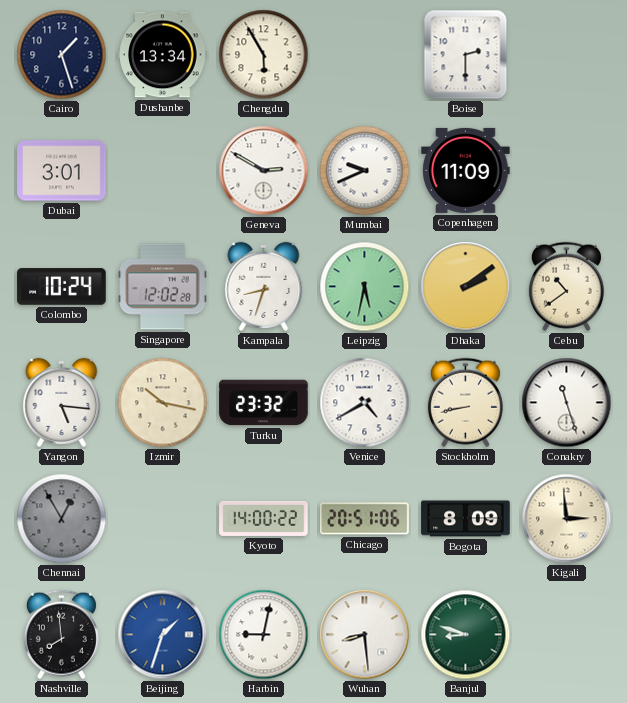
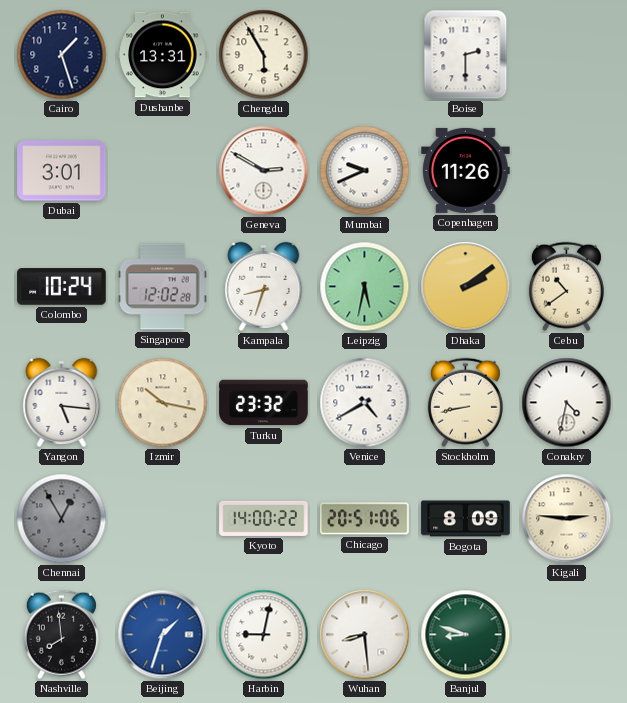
Dushanbe: 13:34 -> 13:31 (163, 55)
Copenhagen: 11:09 -> 11:26 (466, 170)
Conakry: 11:27 -> 4:32 (567, 403)
Kigali: 2:59 -> 2:46 (567, 519)
